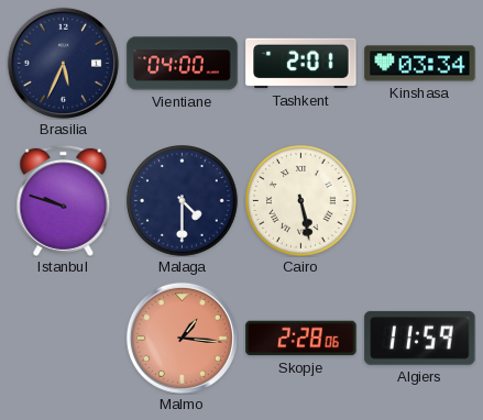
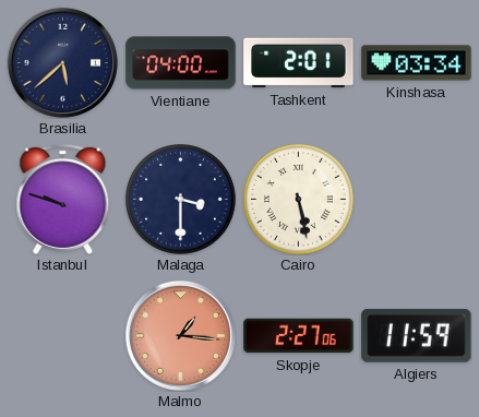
Brasilia: 5:34 -> 5:38 (62, 62)
Malaga: 4:30 -> 3:30 (181, 200)
Skopje: 2:28 -> 2:27 (299, 336)
